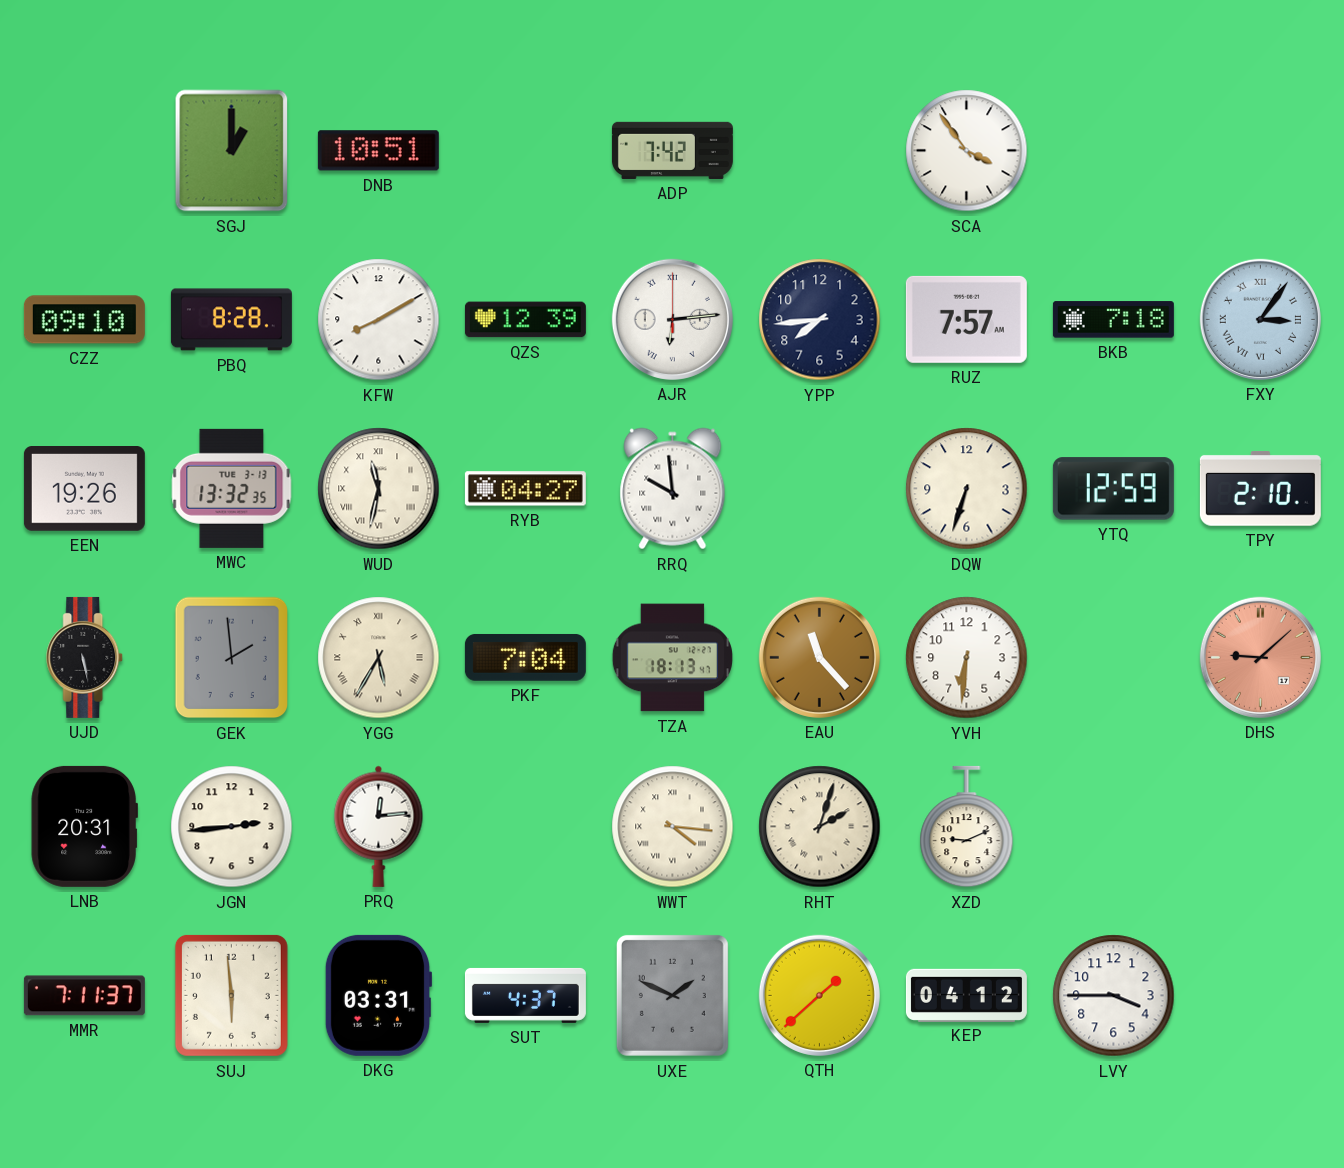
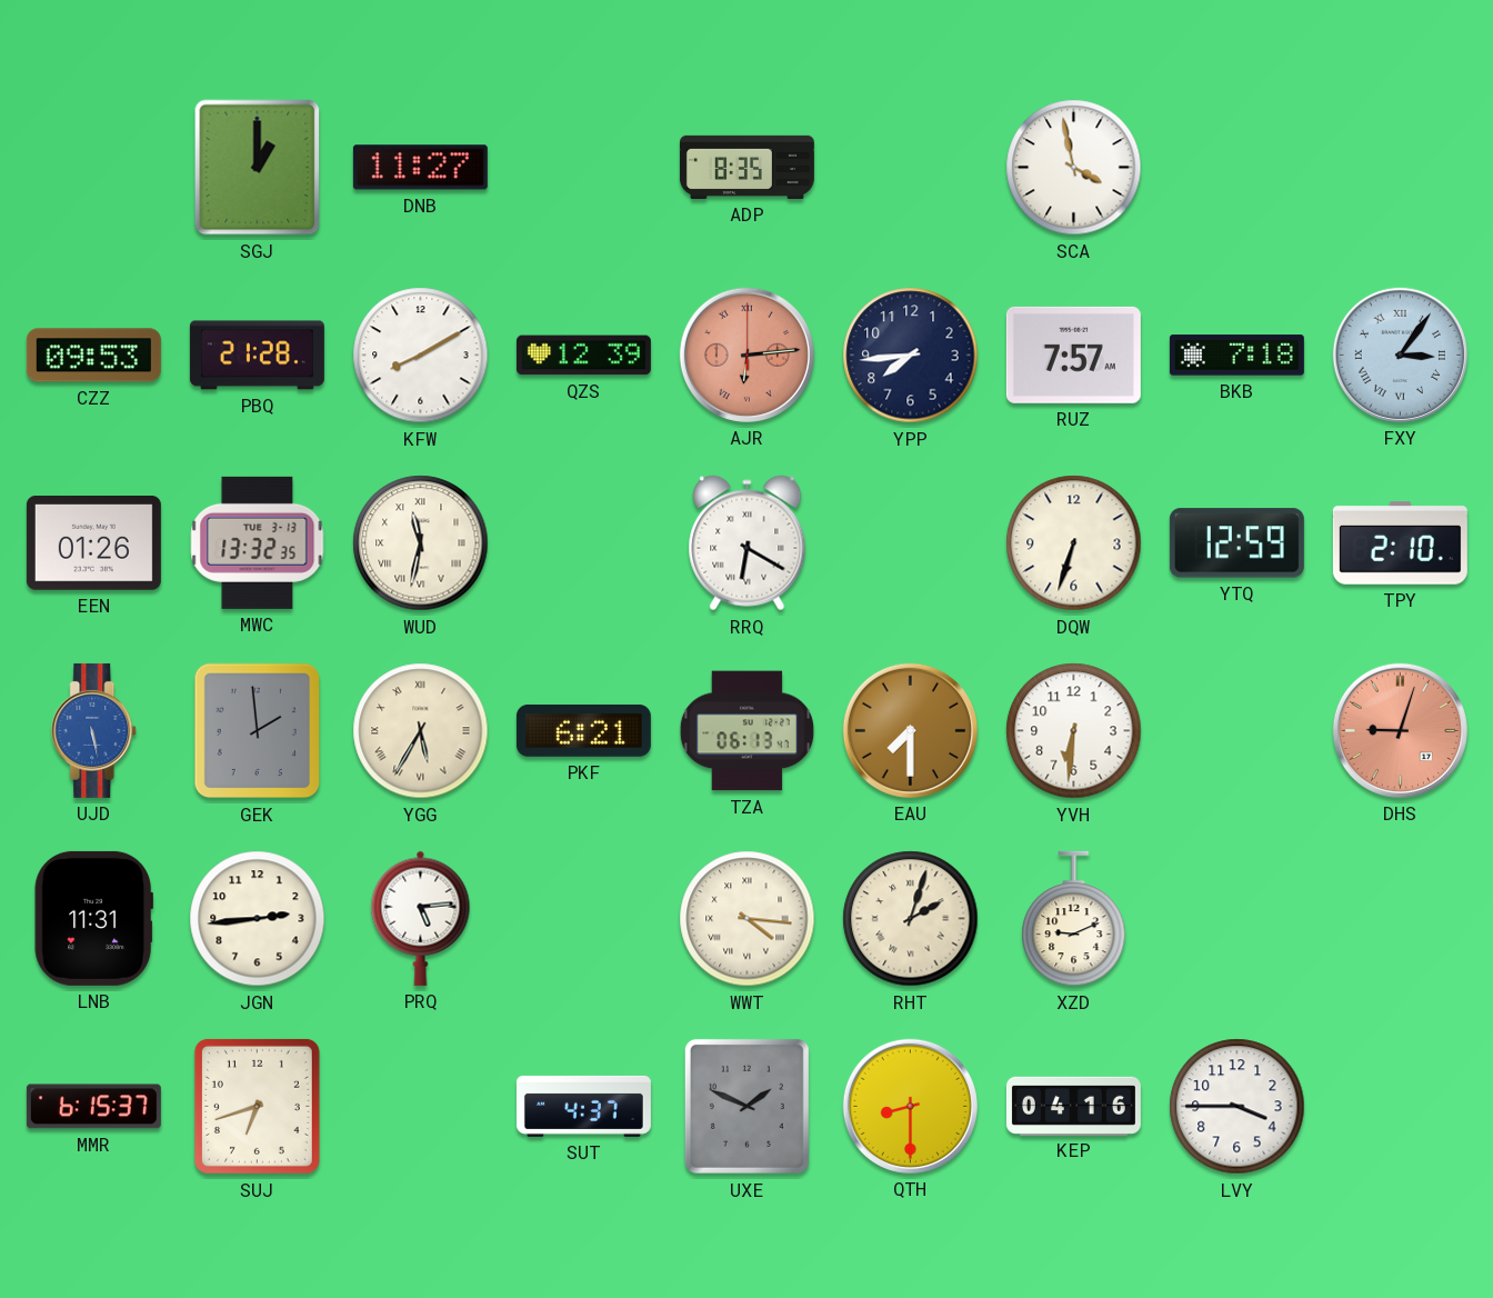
DNB: 10:51 -> 11:27 (420, 168)
ADP: 7:42 -> 8:35 (747, 167)
SCA: 3:54 -> 3:58 (1074, 168)
CZZ: 09:10 -> 09:53 (93, 356)
PBQ: 8:28 -> 21:28 (257, 356)
AJR dial: white -> salmon (747, 355)
EEN: 19:26 -> 01:26 (93, 543)
RYB: 04:27 -> none (525, 489)
RRQ: 9:59 -> 6:20 (748, 543)
UJD dial: black -> blue (94, 730)
PKF: 7:04 -> 6:21 (583, 731)
TZA: 18:13 -> 06:13 (747, 731)
EAU: 11:23 -> 7:30 (910, 730)
DHS: 9:08 -> 9:03 (1400, 730)
LNB: 20:31 -> 11:31 (93, 918)
PRQ: 12:14 -> 5:14 (421, 918)
MMR: 7:11 -> 6:15 (93, 1107)
SUJ: 5:59 -> 6:42 (257, 1106)
DKG: 03:31 -> none (378, 995)
QTH: 1:38 -> 8:30 (910, 1106)
KEP: 04:12 -> 04:16 (1073, 1106)
